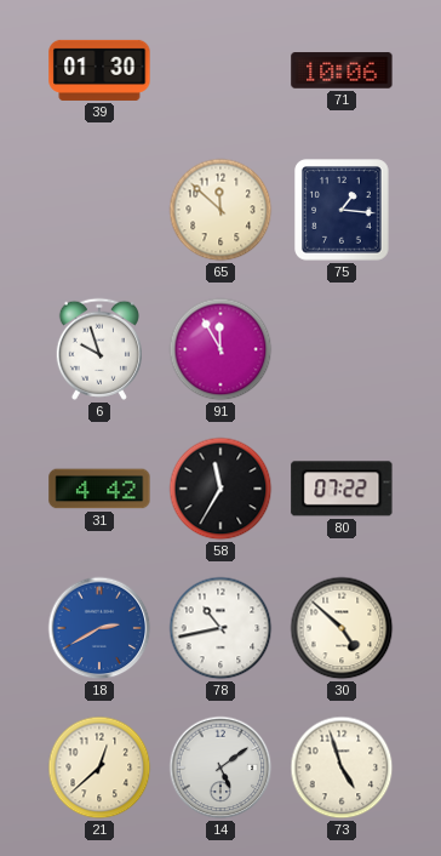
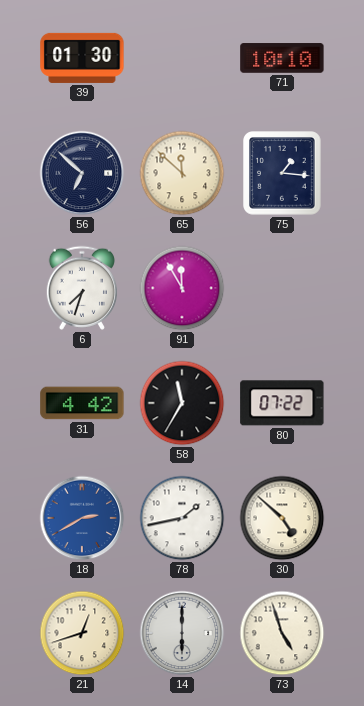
71: 10:06 -> 10:10 (282, 58)
56: none -> 6:52 (82, 173)
6: 9:57 -> 7:33 (82, 288)
78: 10:43 -> 1:43 (182, 518)
21: 12:38 -> 12:42 (82, 633)
14: 5:09 -> 6:00 (182, 633)
